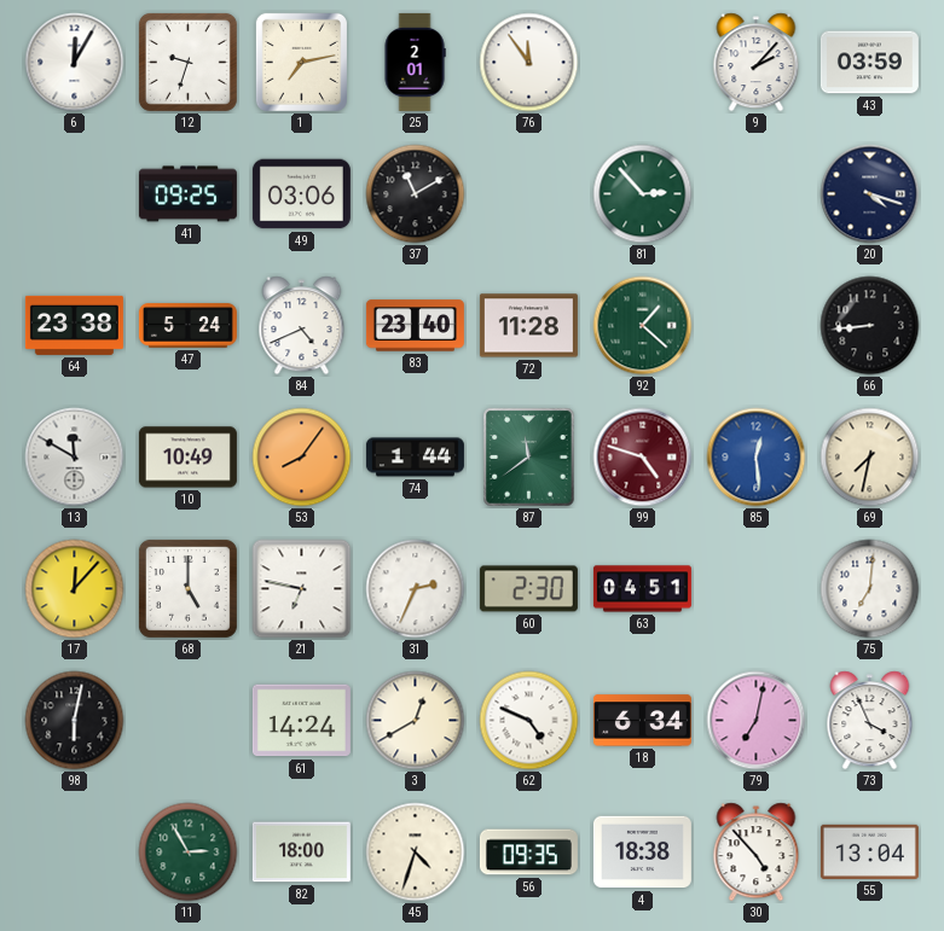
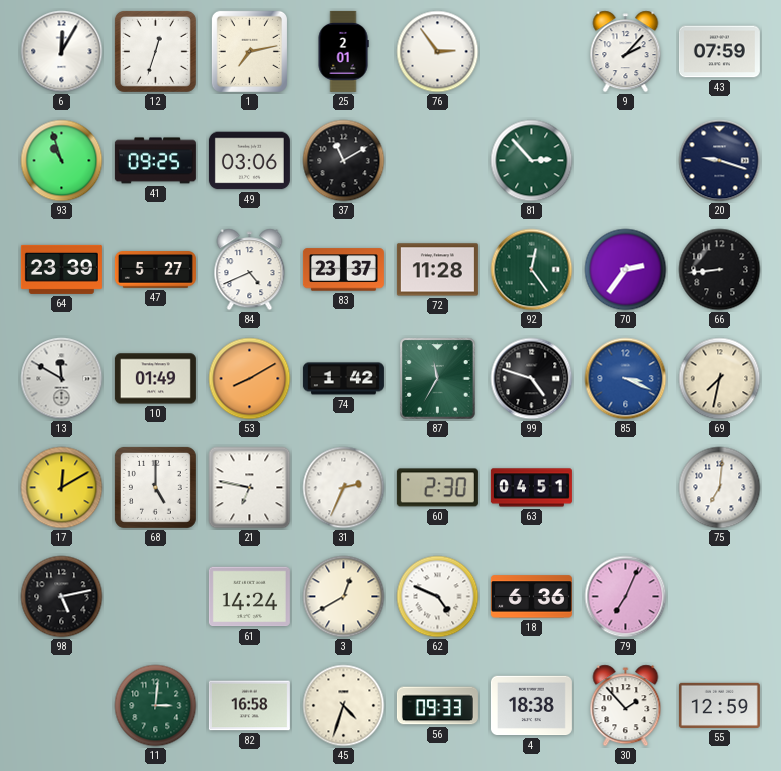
12: 9:33 -> 12:33 (155, 51)
76: 11:54 -> 2:54 (438, 52)
43: 03:59 -> 07:59 (719, 52)
93: none -> 10:57 (62, 161)
20: 4:18 -> 9:18 (720, 161)
64: 23:38 -> 23:39 (61, 269)
47: 5:24 -> 5:27 (155, 270)
83: 23:40 -> 23:37 (343, 270)
92: 1:22 -> 12:24 (532, 270)
70: none -> 2:36 (626, 270)
10: 10:49 -> 01:49 (155, 379)
53: 8:06 -> 8:10 (250, 379)
74: 1:44 -> 1:42 (343, 379)
87: 11:39 -> 11:35 (438, 379)
99 dial: burgundy -> black (532, 379)
85: 12:29 -> 3:19 (626, 379)
17: 12:07 -> 12:10 (62, 488)
98: 6:02 -> 5:13 (62, 597)
18: 6:34 -> 6:36 (531, 597)
79: 7:02 -> 7:04 (626, 597)
73: 3:56 -> none (870, 721)
11: 2:55 -> 3:01 (156, 706)
82: 18:00 -> 16:58 (249, 706)
56: 09:35 -> 09:33 (437, 706)
30: 4:53 -> 1:53 (626, 706)
55: 13:04 -> 12:59 (719, 705)
